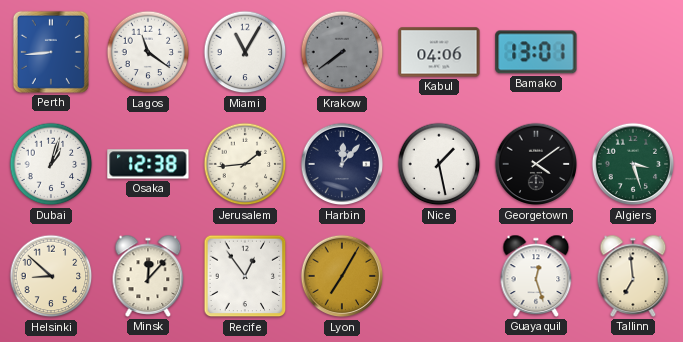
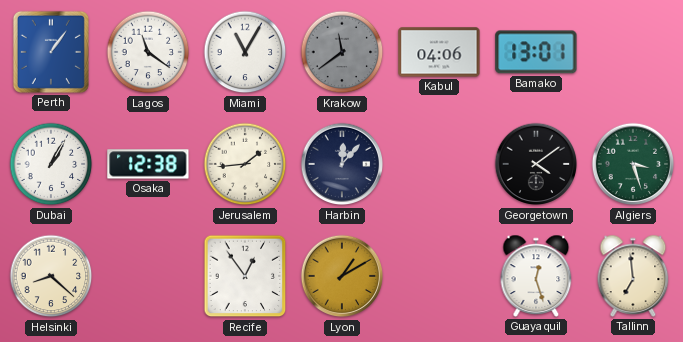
Perth: 8:44 -> 1:06 (51, 52)
Krakow: 7:39 -> 11:39 (342, 52)
Dubai: 1:03 -> 1:05 (51, 164)
Nice: 1:28 -> none (439, 164)
Helsinki: 8:52 -> 8:22 (51, 276)
Minsk: 12:07 -> none (148, 276)
Lyon: 7:05 -> 1:10 (342, 276)
